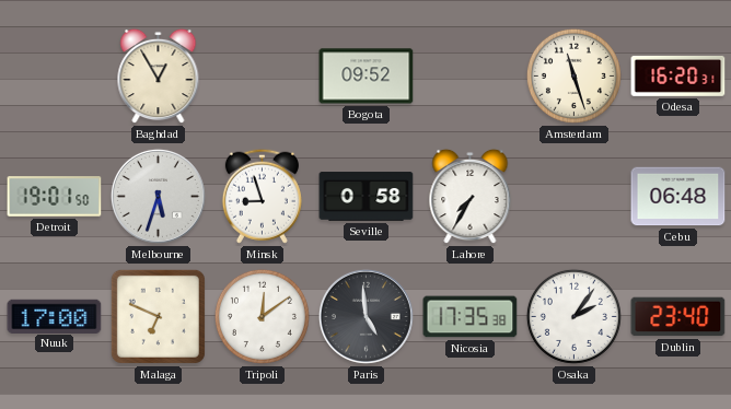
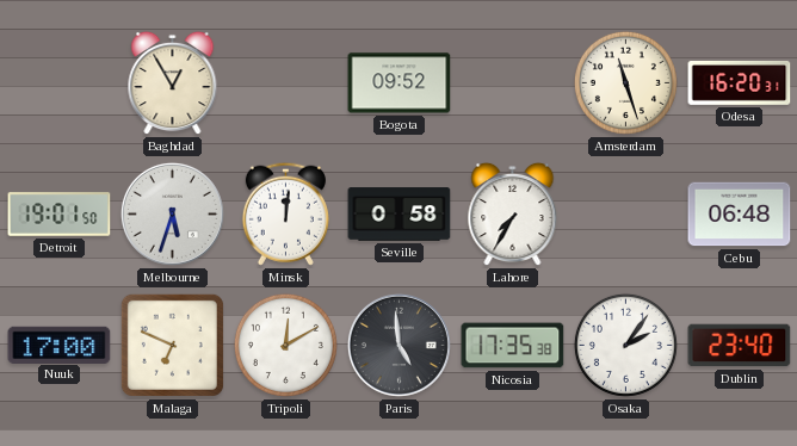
Minsk: 8:57 -> 12:01 (285, 213)
Tripoli: 12:09 -> 12:10 (285, 345)
